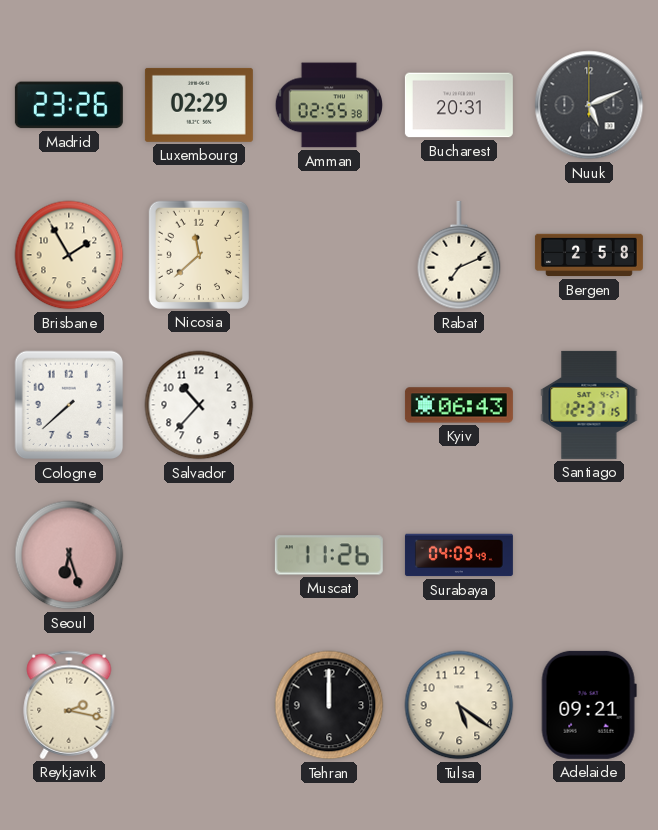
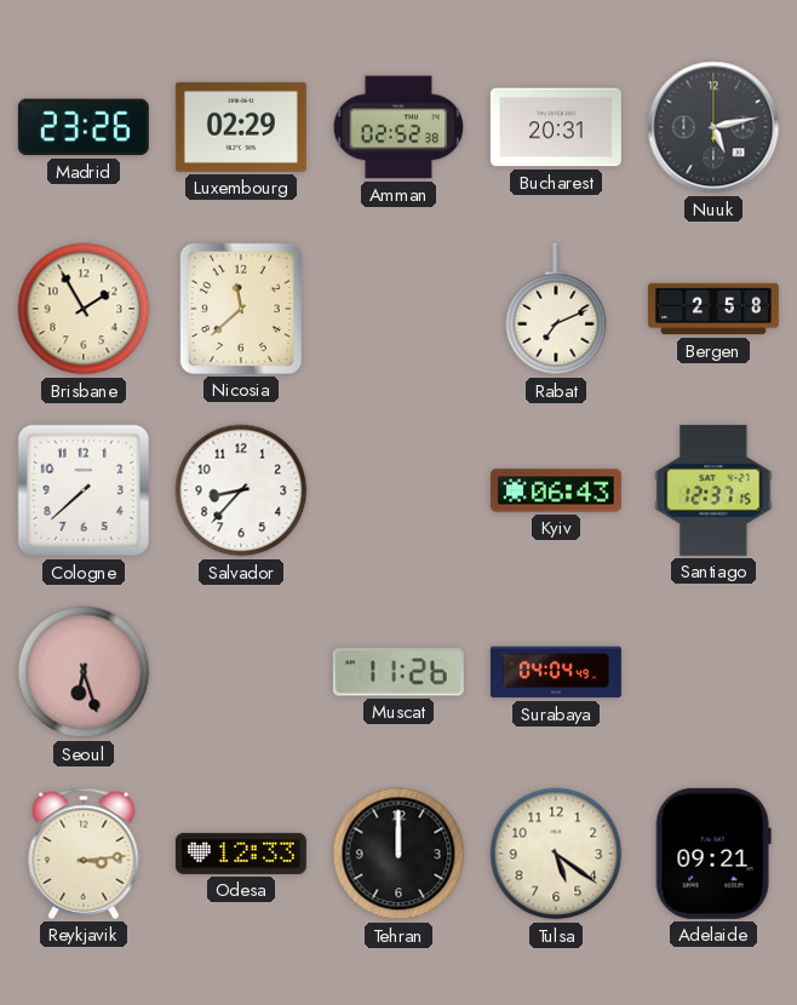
Amman: 02:55 -> 02:52 (397, 127)
Nuuk: 5:11 -> 5:13 (713, 127)
Salvador: 10:37 -> 8:37 (241, 490)
Surabaya: 04:09 -> 04:04 (556, 672)
Reykjavik: 2:17 -> 3:14 (84, 854)
Odesa: none -> 12:33 (241, 854)
